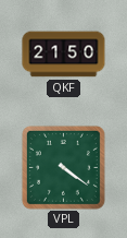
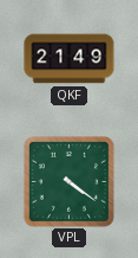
QKF: 21:50 -> 21:49 (70, 59)
